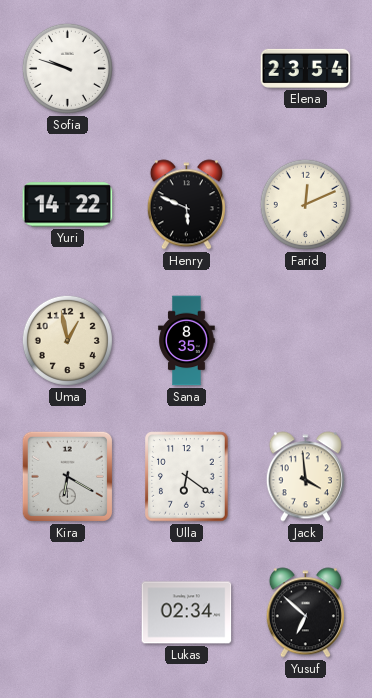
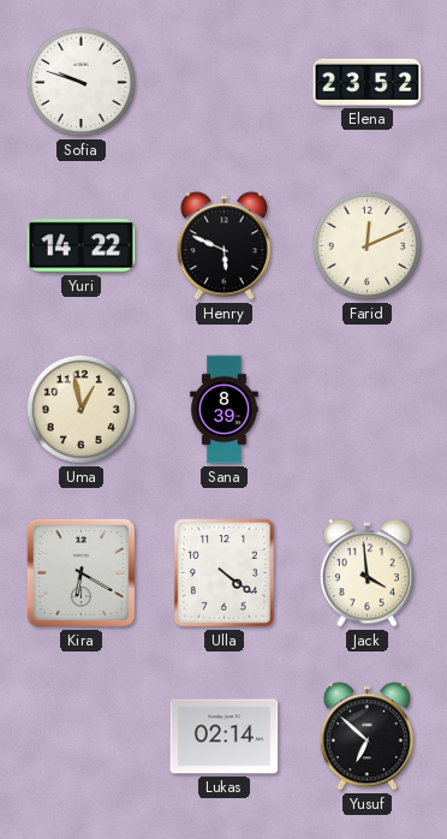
Elena: 23:54 -> 23:52 (368, 82)
Sana: 8:35 -> 8:39 (225, 410)
Ulla: 6:21 -> 4:21 (225, 573)
Lukas: 02:34 -> 02:14 (225, 737)
